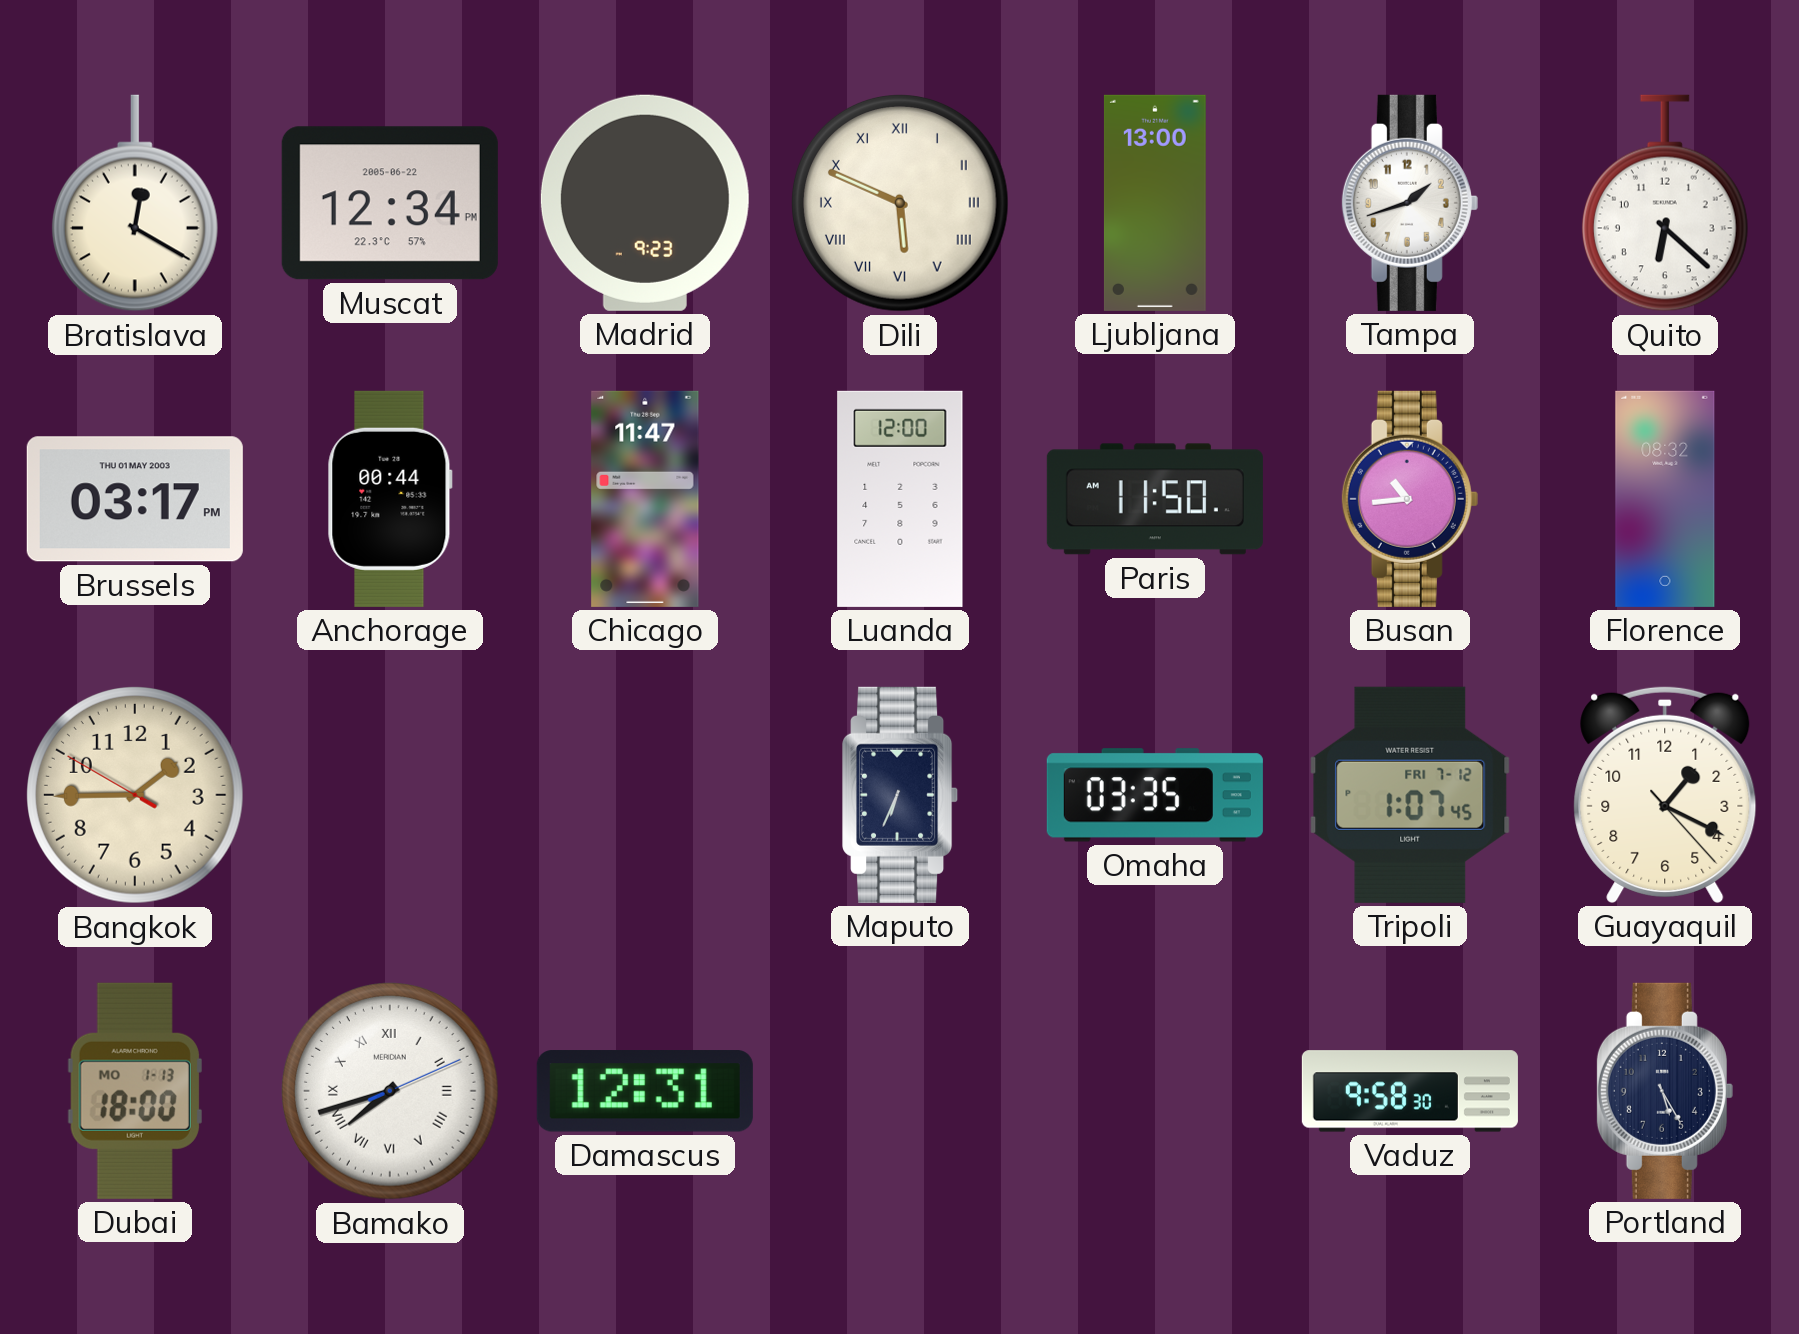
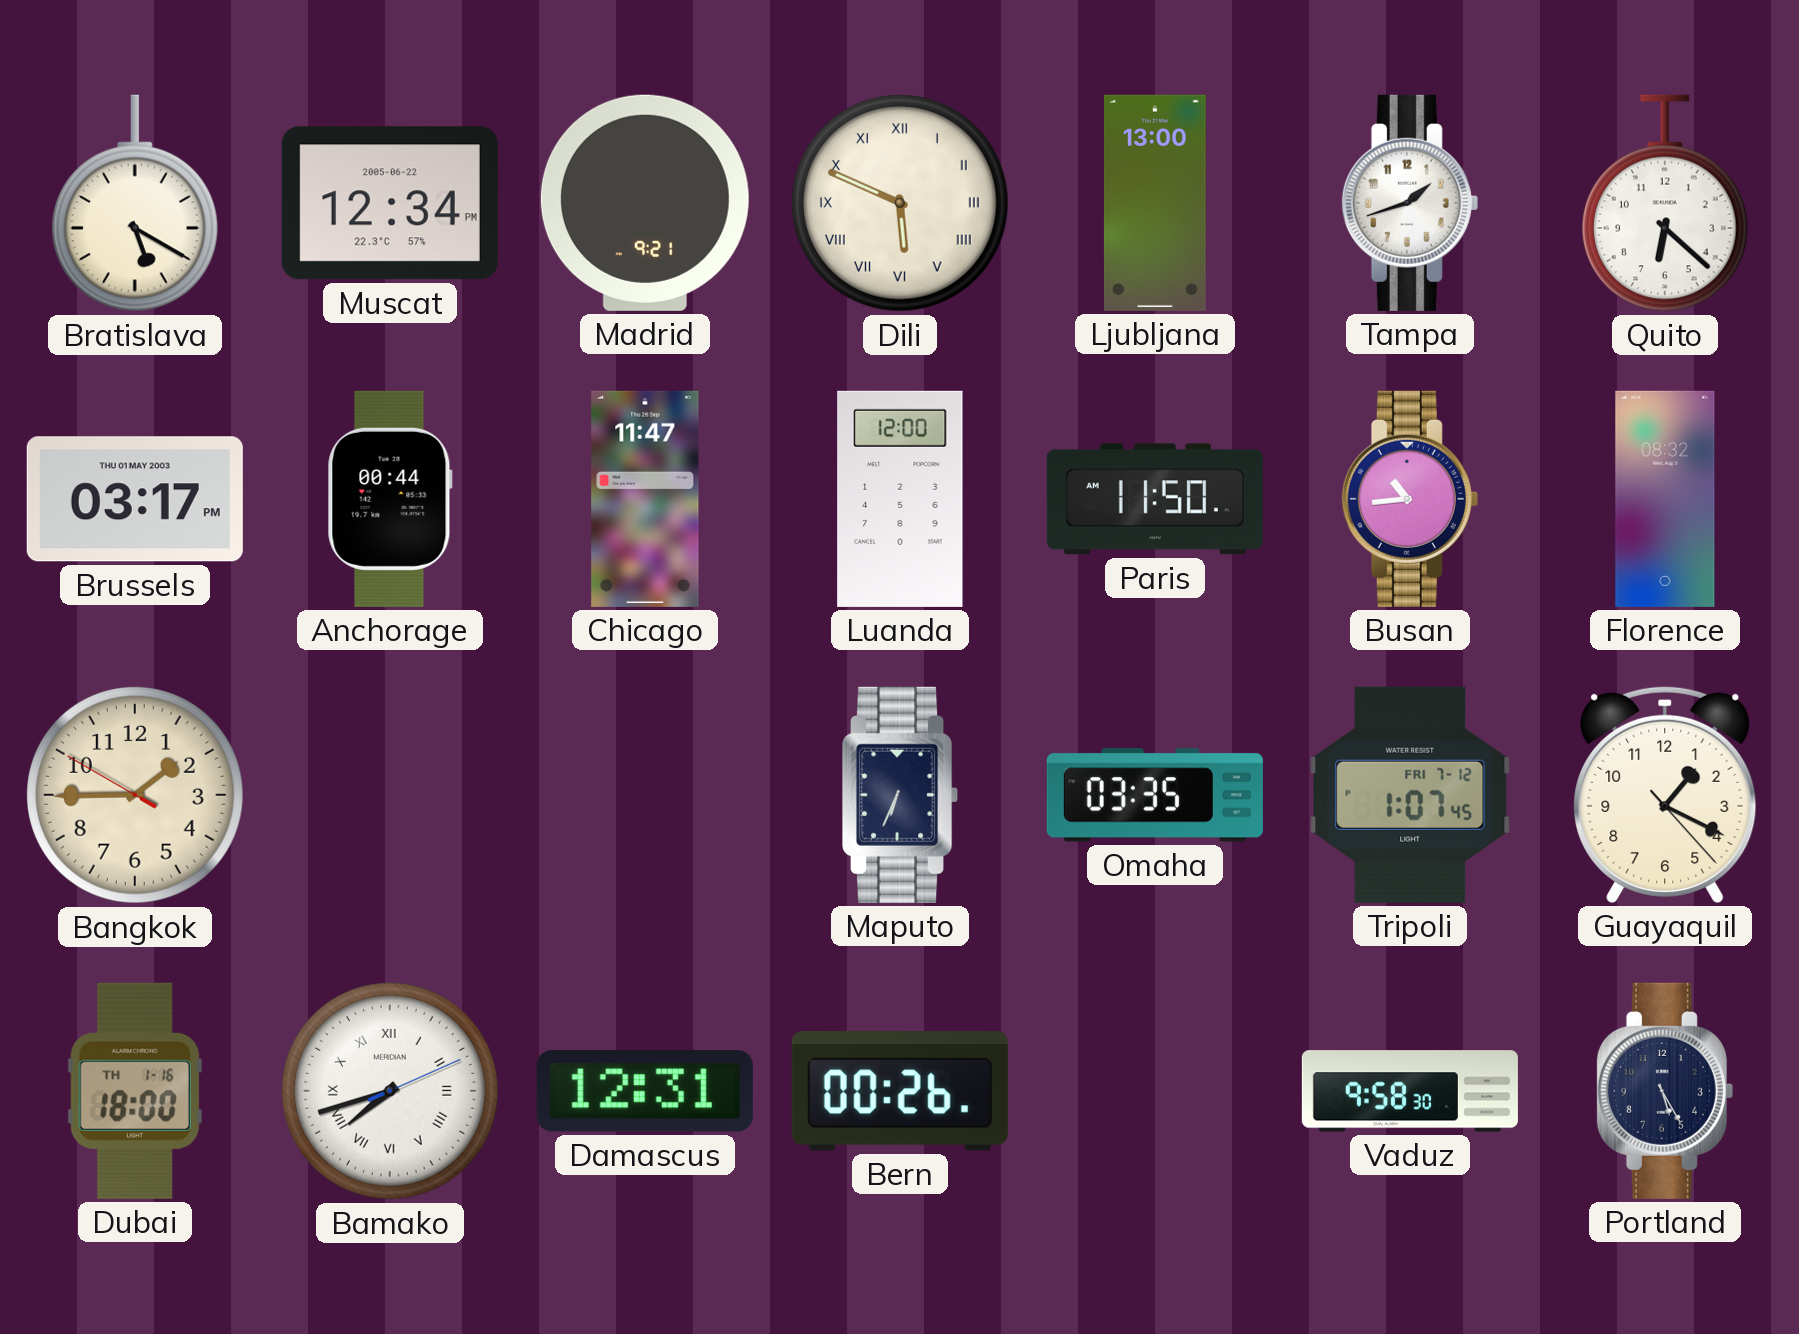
Bratislava: 12:20 -> 5:20 (135, 203)
Madrid: 9:23 -> 9:21 (645, 203)
Dubai date: MO 1-13 -> TH 1-16 (135, 1091)
Bern: none -> 00:26 (900, 1092)
